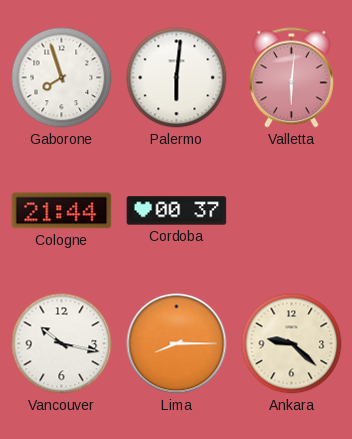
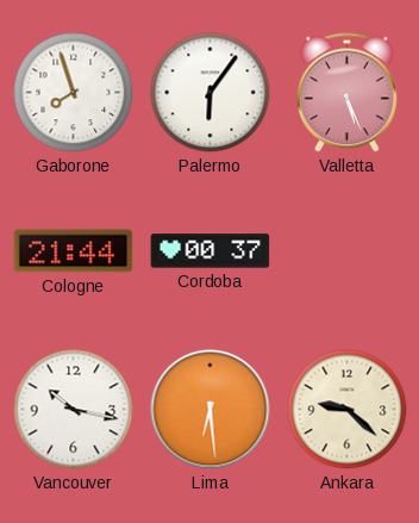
Palermo: 6:01 -> 6:06 (211, 93)
Valletta: 6:01 -> 5:26 (346, 93)
Lima: 8:15 -> 6:29 (211, 410)
